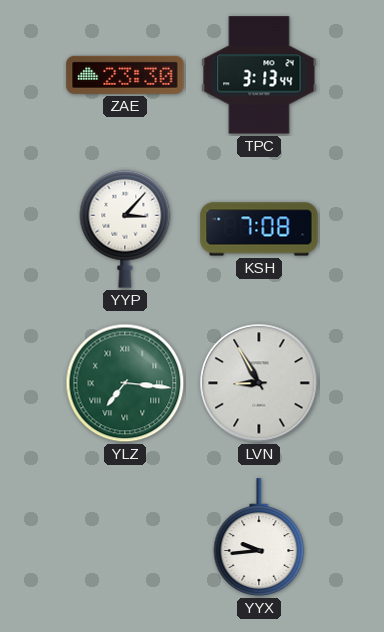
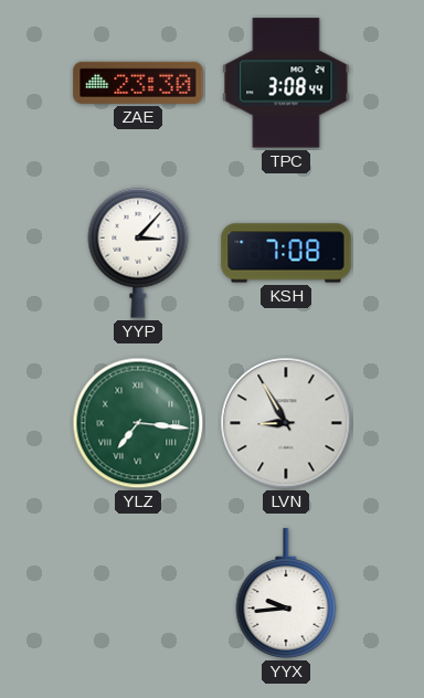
TPC: 3:13 -> 3:08 (286, 83)
